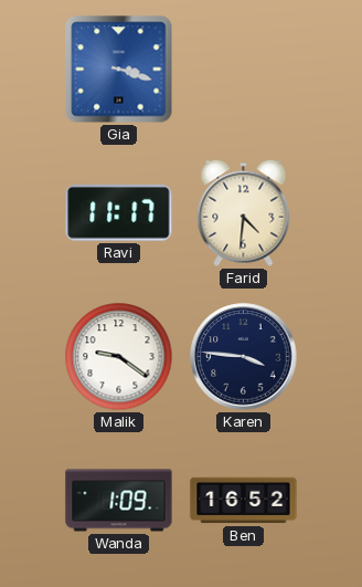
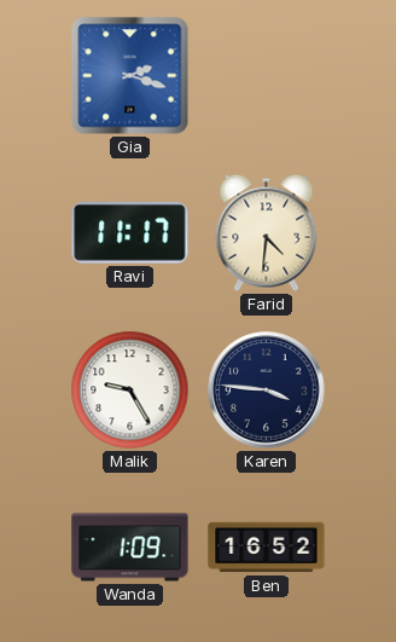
Gia: 3:18 -> 2:18 (130, 76)
Malik: 9:21 -> 9:25 (130, 391)
